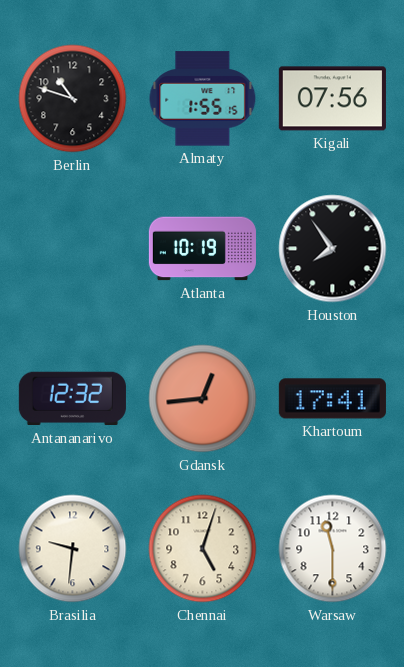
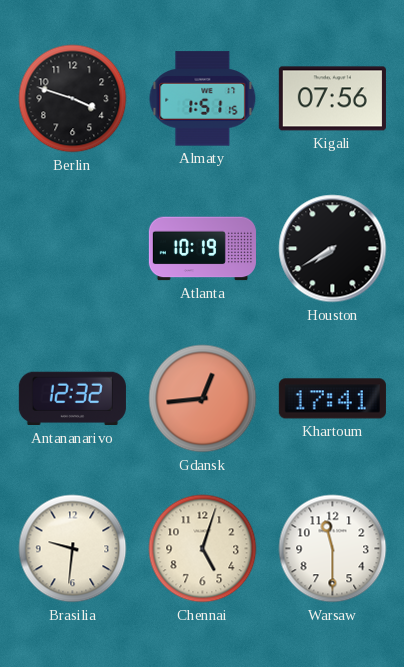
Berlin: 10:48 -> 3:48 (73, 99)
Almaty: 1:55 -> 1:51 (203, 99)
Houston: 7:54 -> 7:40 (333, 249)
